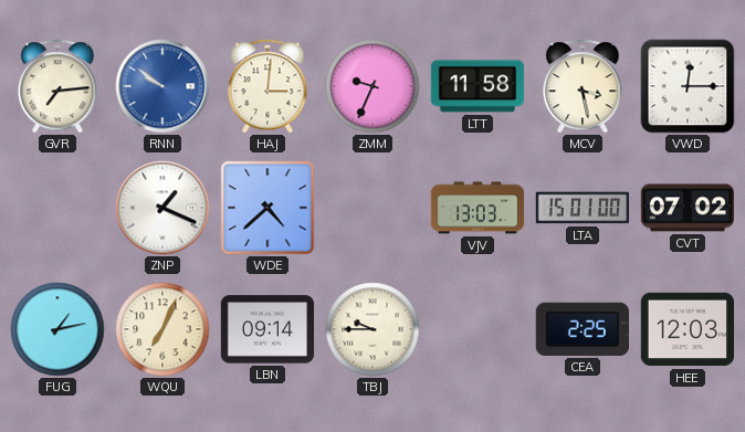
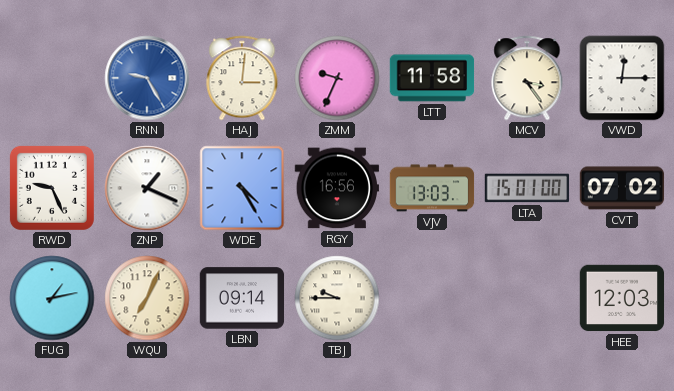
GVR: 7:14 -> none (57, 86)
RNN: 9:51 -> 9:25 (147, 78)
MCV: 3:28 -> 3:24 (527, 78)
RWD: none -> 9:26 (52, 188)
WDE: 4:38 -> 4:25 (242, 188)
RGY: none -> 16:56 (336, 188)
CEA: 2:25 -> none (581, 329)
